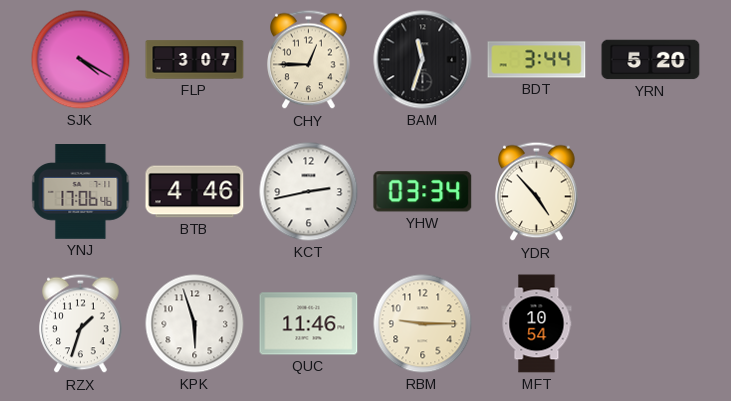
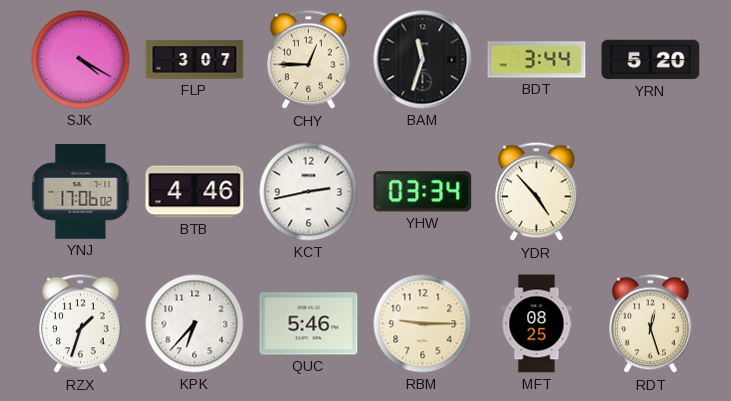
YNJ: 17:06:46 -> 17:06:02 (81, 192)
KPK: 5:57 -> 6:37 (195, 324)
QUC: 11:46 -> 5:46 (309, 324)
MFT: 10:54 -> 08:25 (537, 324)
RDT: none -> 12:27 (651, 324)
